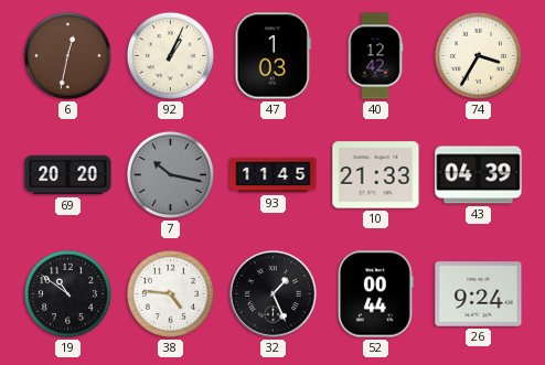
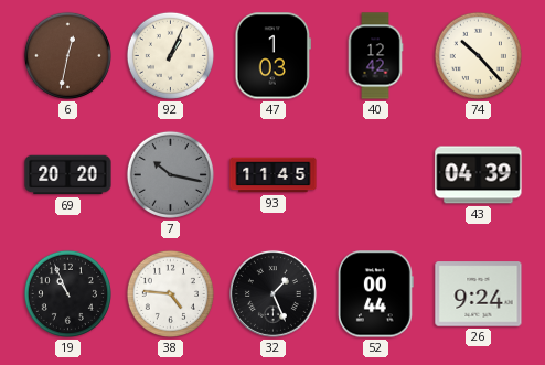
74: 3:35 -> 10:23 (478, 55)
10: 21:33 -> none (376, 175)
19: 10:51 -> 10:56 (67, 293)
